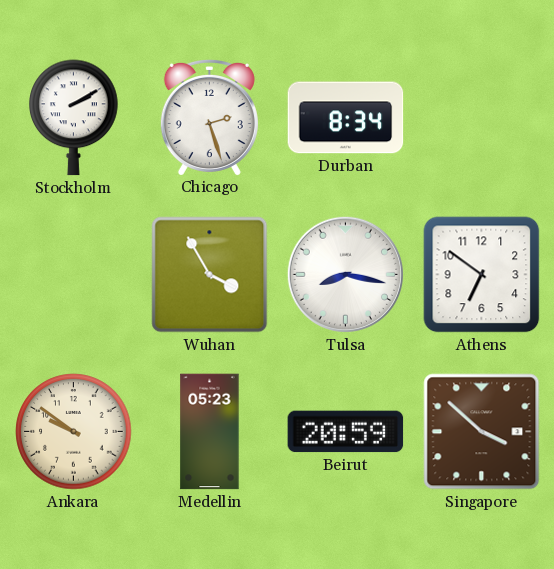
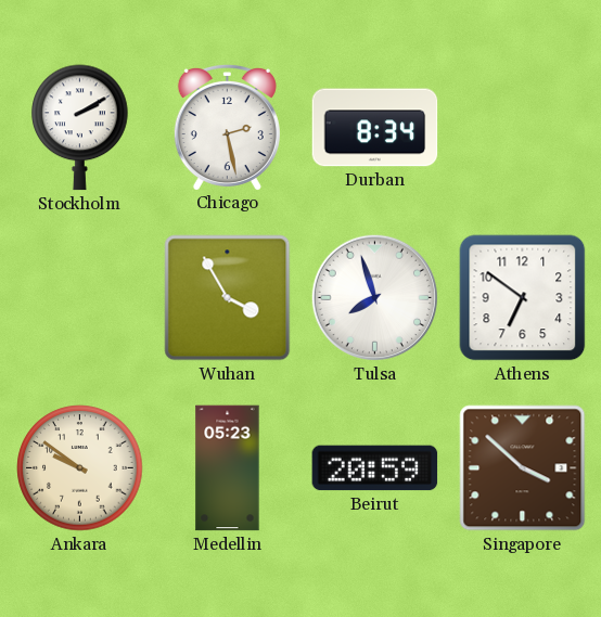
Chicago: 2:27 -> 2:28 (227, 127)
Tulsa: 8:17 -> 7:57 (374, 297)
